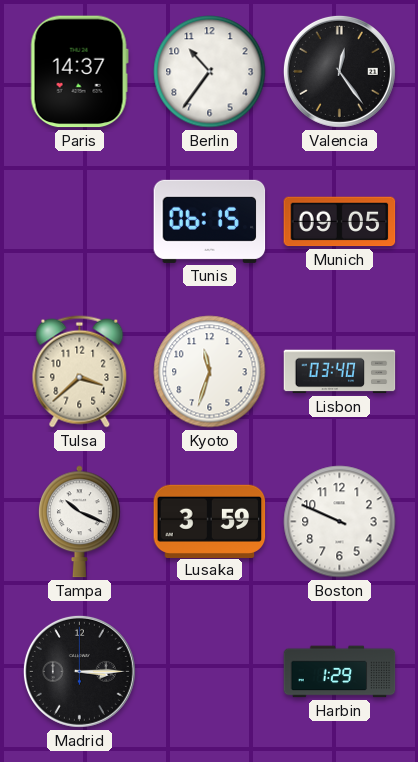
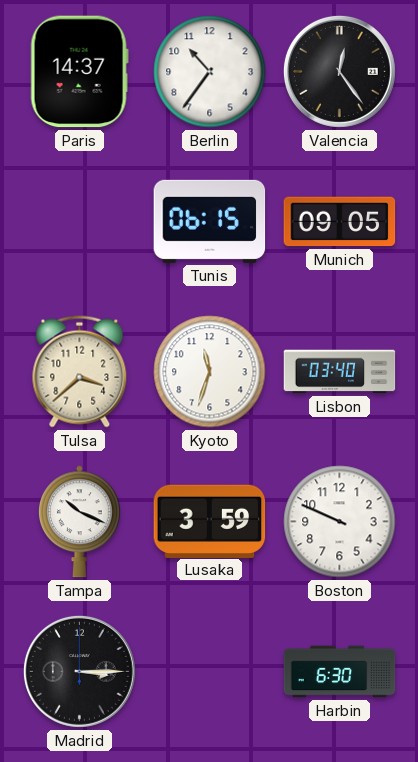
Harbin: 1:29 -> 6:30 (340, 672)
